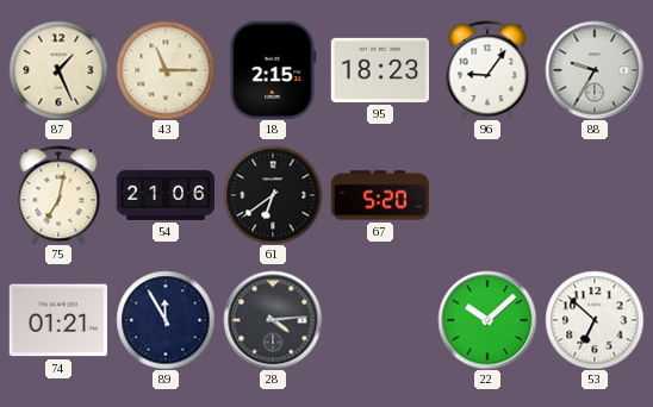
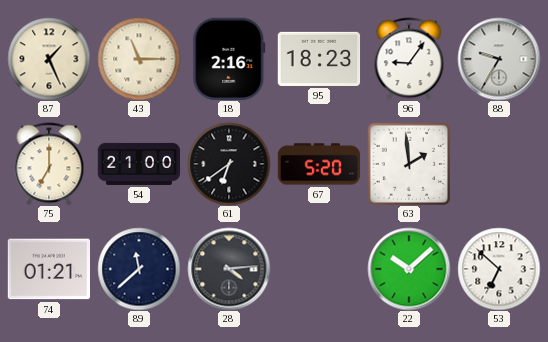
18: 2:15 -> 2:16 (229, 58)
75: 7:02 -> 7:00 (49, 164)
54: 21:06 -> 21:00 (139, 164)
63: none -> 1:59 (409, 164)
89: 11:55 -> 11:38 (139, 269)
